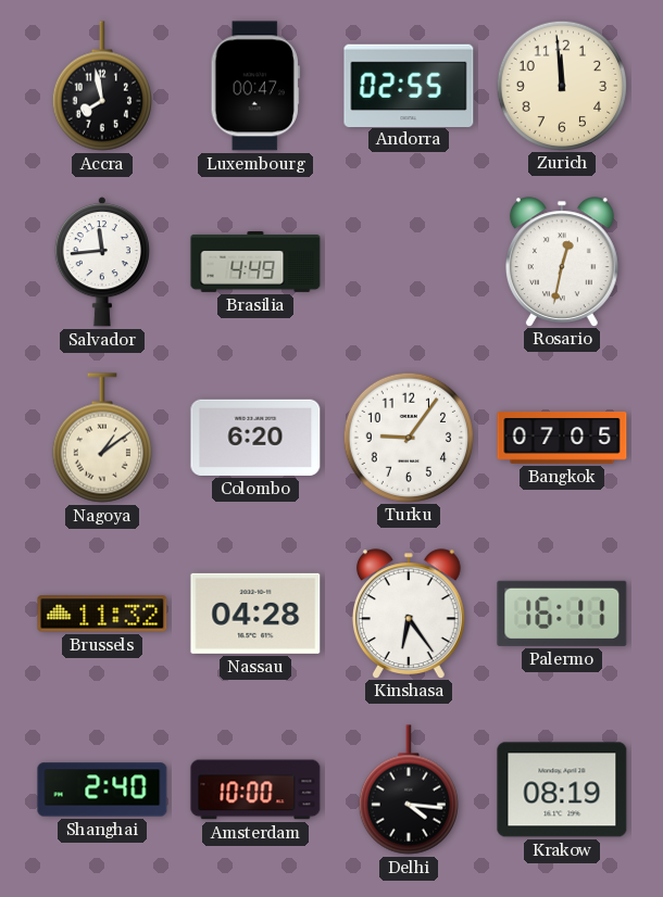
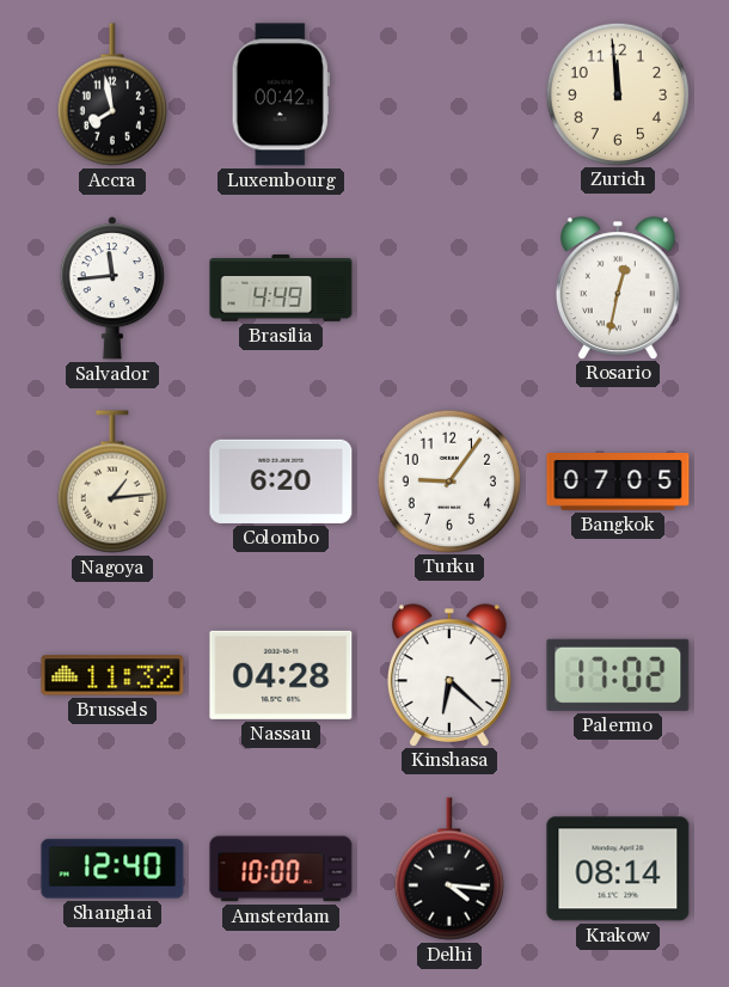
Luxembourg: 00:47 -> 00:42 (281, 94)
Andorra: 02:55 -> none (409, 85)
Nagoya: 1:09 -> 1:14 (112, 482)
Kinshasa: 6:24 -> 6:22 (449, 675)
Palermo: 16:11 -> 17:02 (618, 675)
Shanghai: 2:40 -> 12:40 (112, 869)
Krakow: 08:19 -> 08:14 (618, 869)
